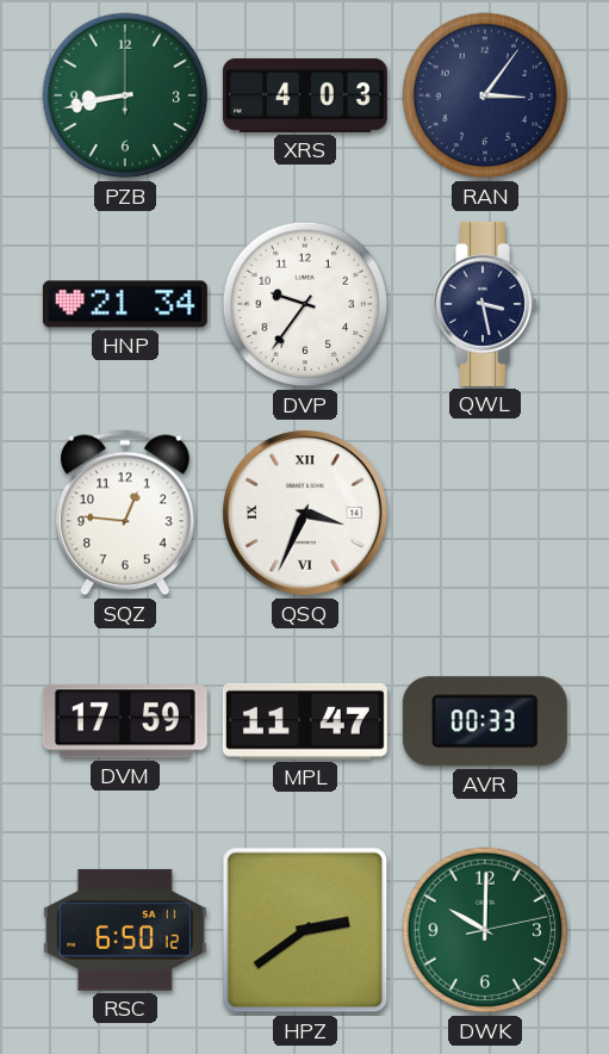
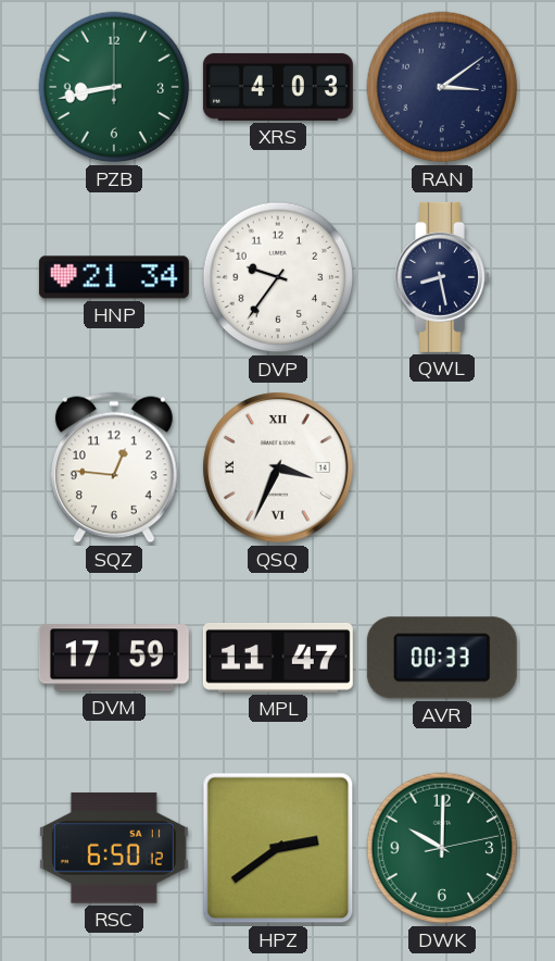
RAN: 3:06 -> 3:09 (442, 87)
QWL: 3:28 -> 8:28 (442, 277)
